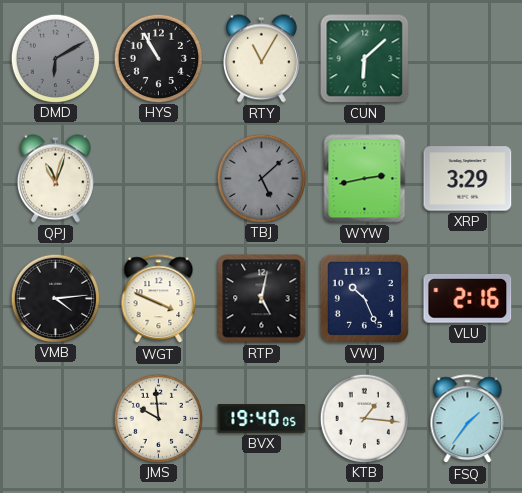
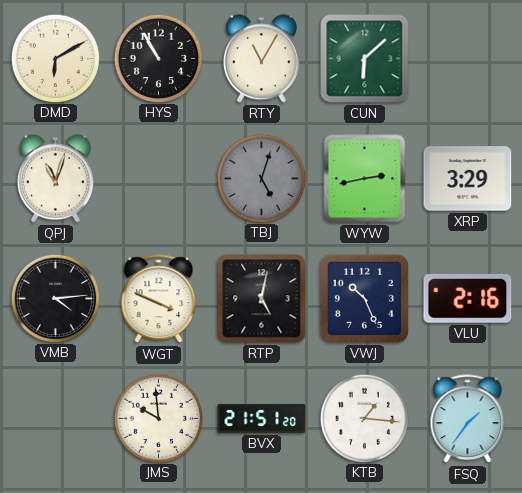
DMD dial: grey -> cream (55, 58)
TBJ: 5:08 -> 5:03 (261, 178)
BVX: 19:40 -> 21:51 (262, 419)
